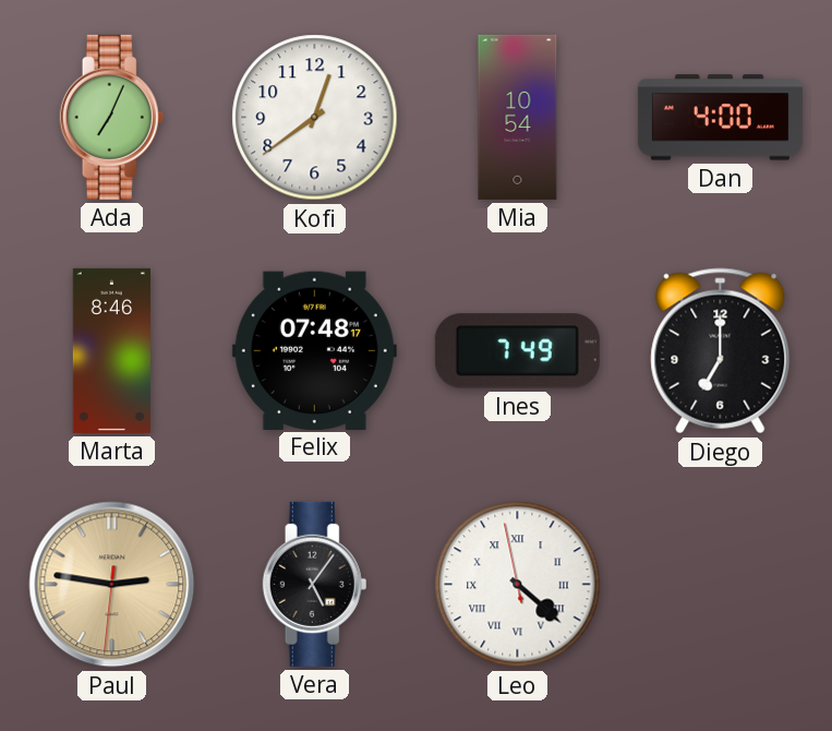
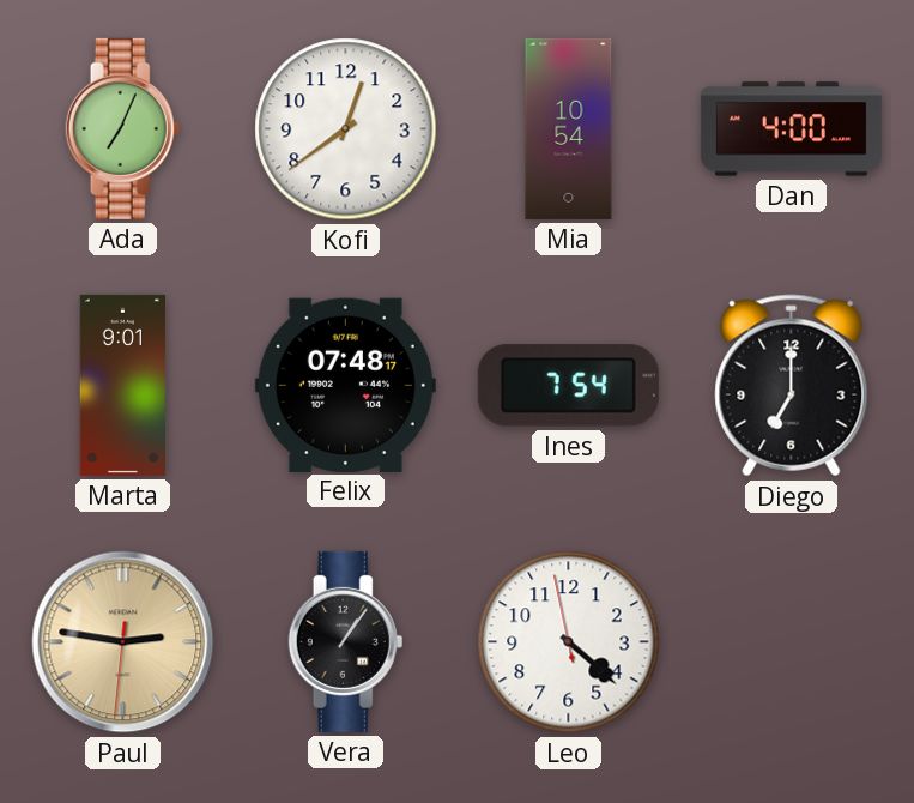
Marta: 8:46 -> 9:01 (122, 385)
Ines: 7:49 -> 7:54 (568, 386)
Vera: 5:06 -> 1:06 (346, 641)
Leo numerals: Roman -> Arabic (569, 642)
